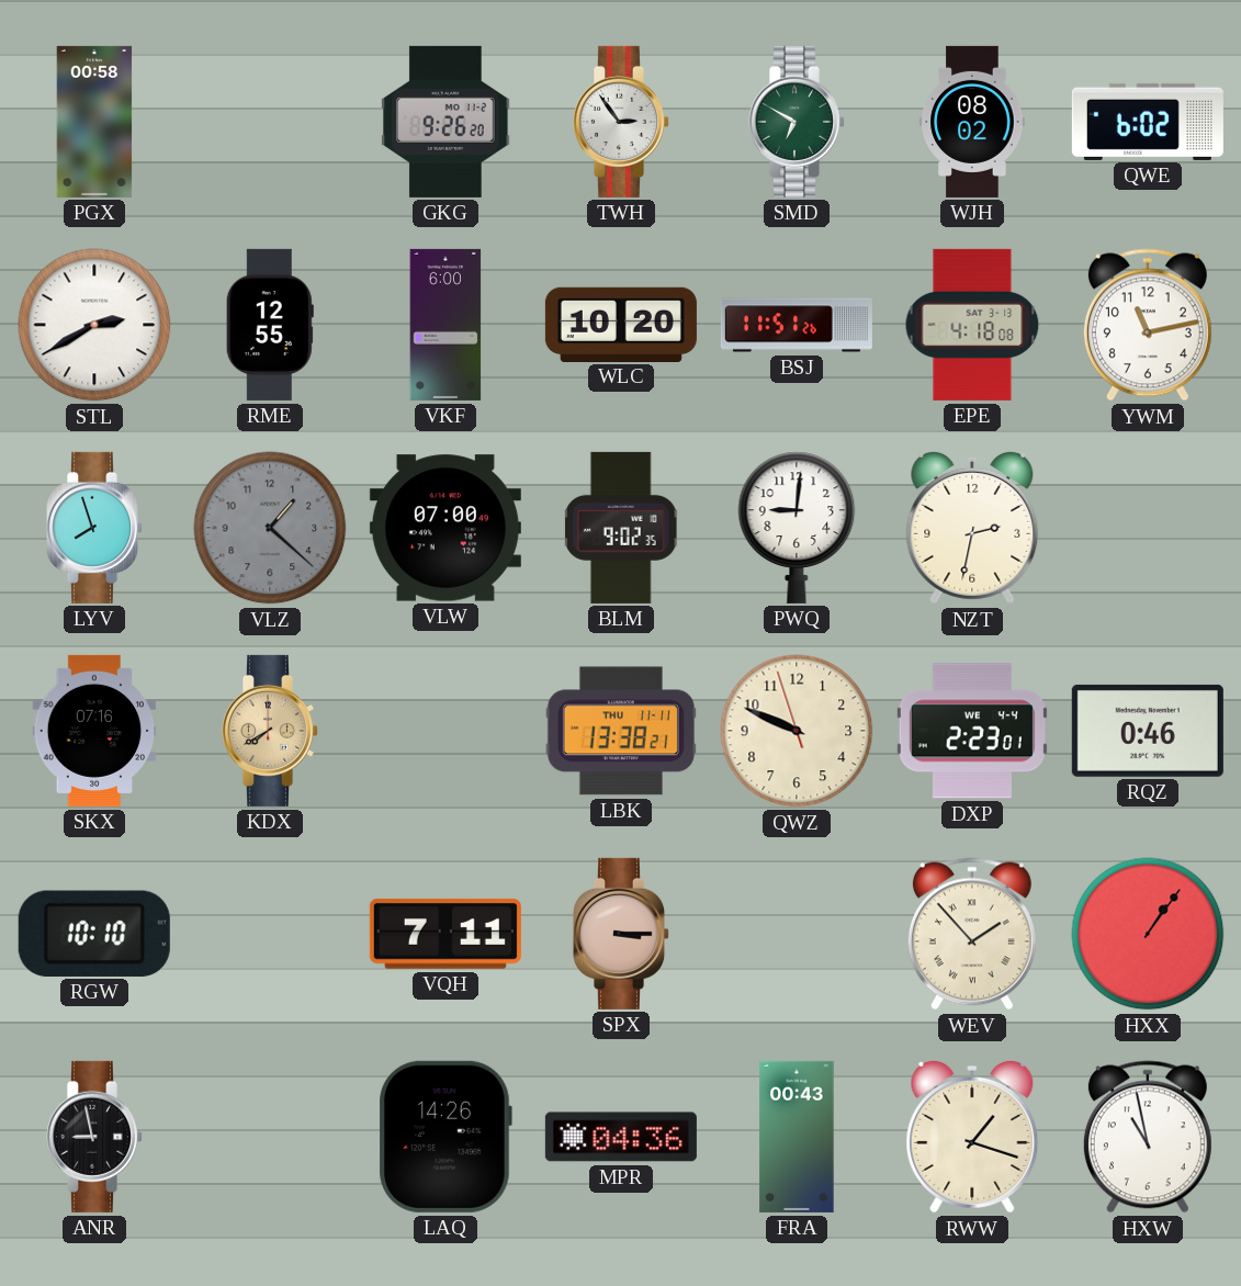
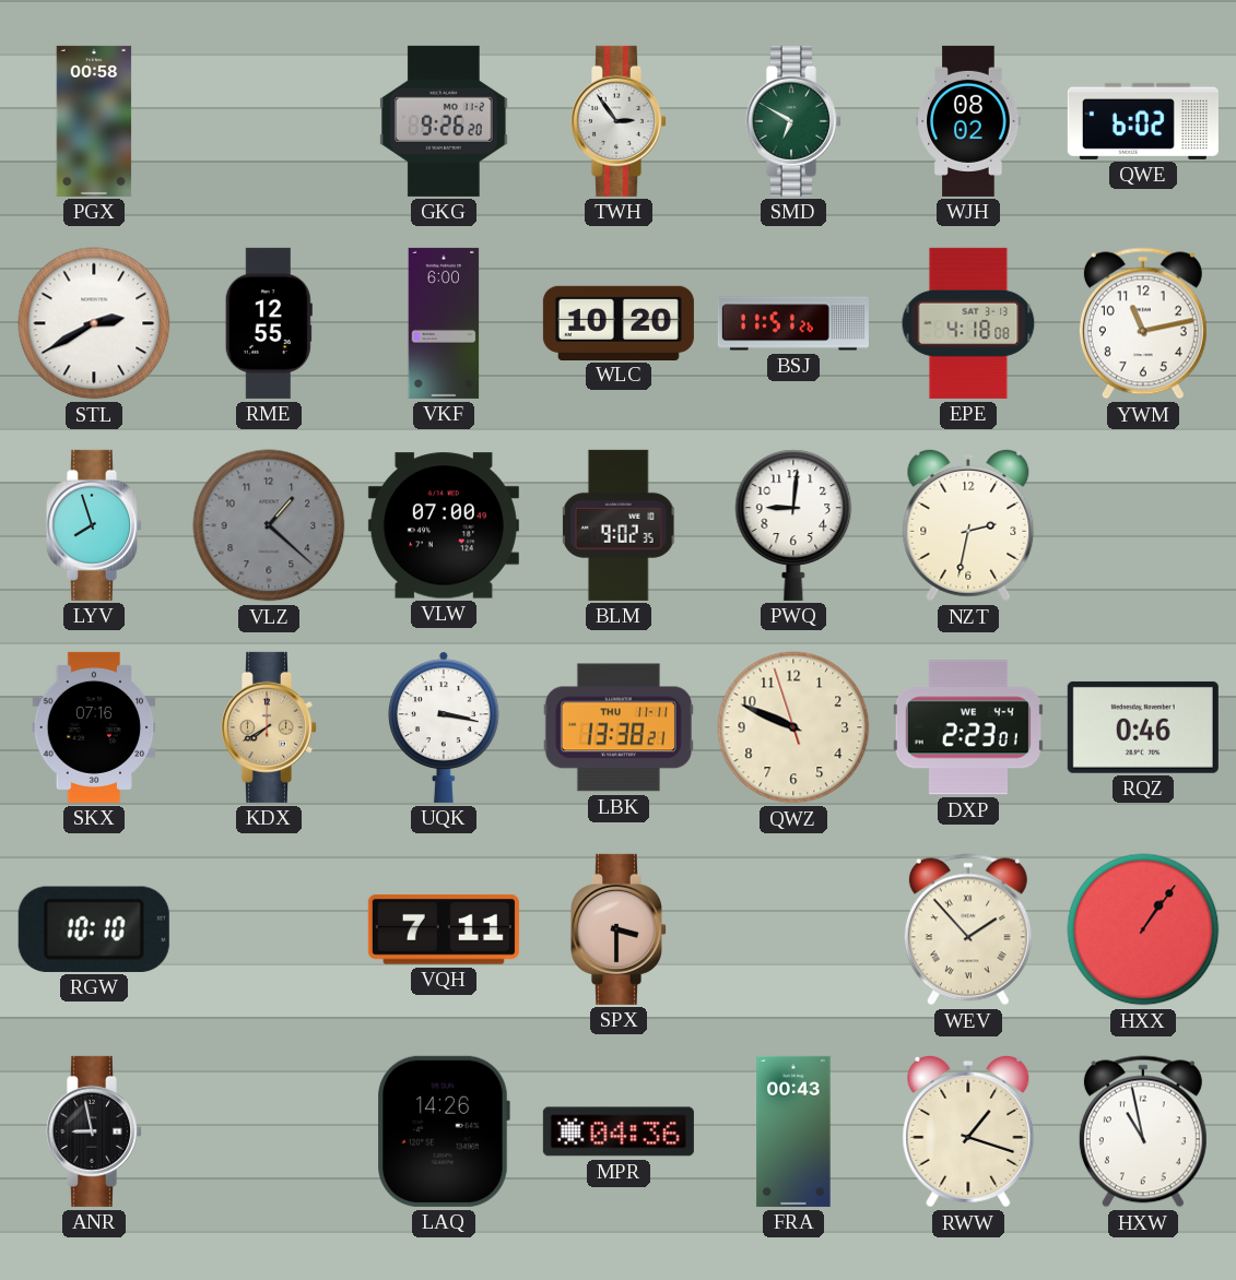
UQK: none -> 3:17 (444, 727)
SPX: 3:15 -> 3:30 (617, 929)
